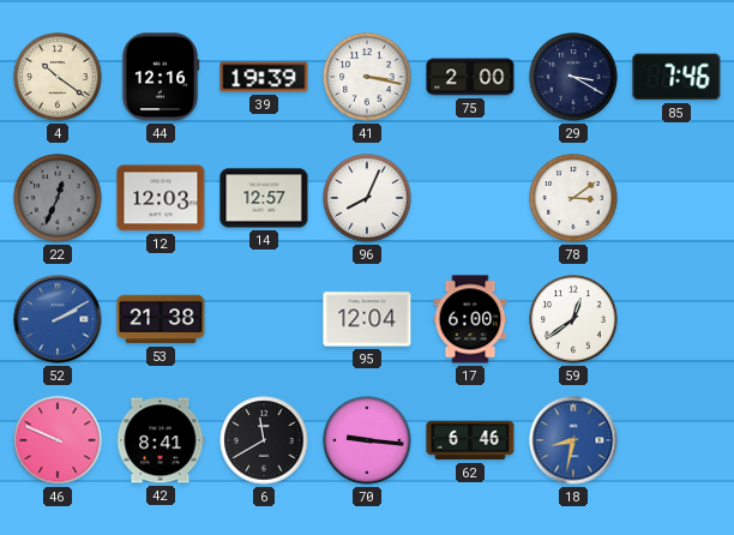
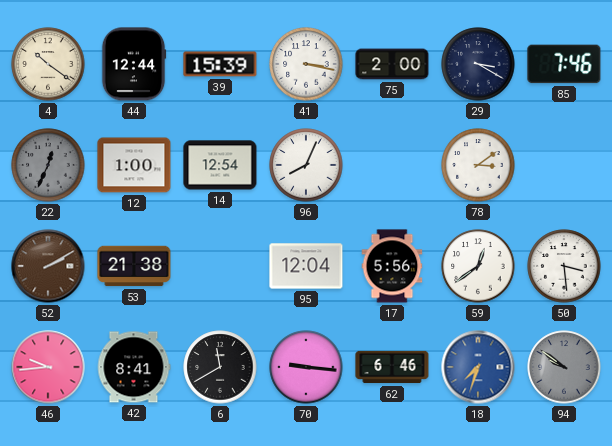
44: 12:16 -> 12:44 (134, 64)
39: 19:39 -> 15:39 (220, 64)
12: 12:03 -> 1:00 (134, 165)
14: 12:57 -> 12:54 (220, 165)
52 dial: blue -> brown (48, 266)
17: 6:00 -> 5:56 (392, 266)
50: none -> 3:29 (564, 266)
46: 9:49 -> 9:44 (48, 367)
18: 8:32 -> 7:33 (478, 367)
94: none -> 9:51 (564, 367)
